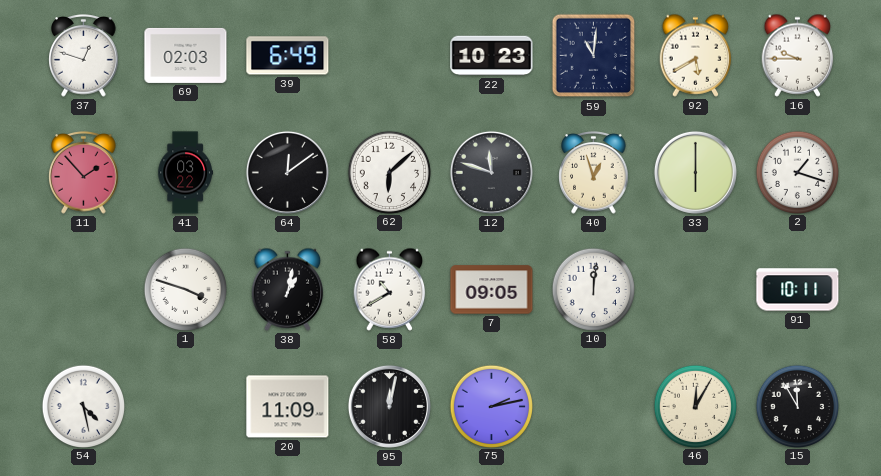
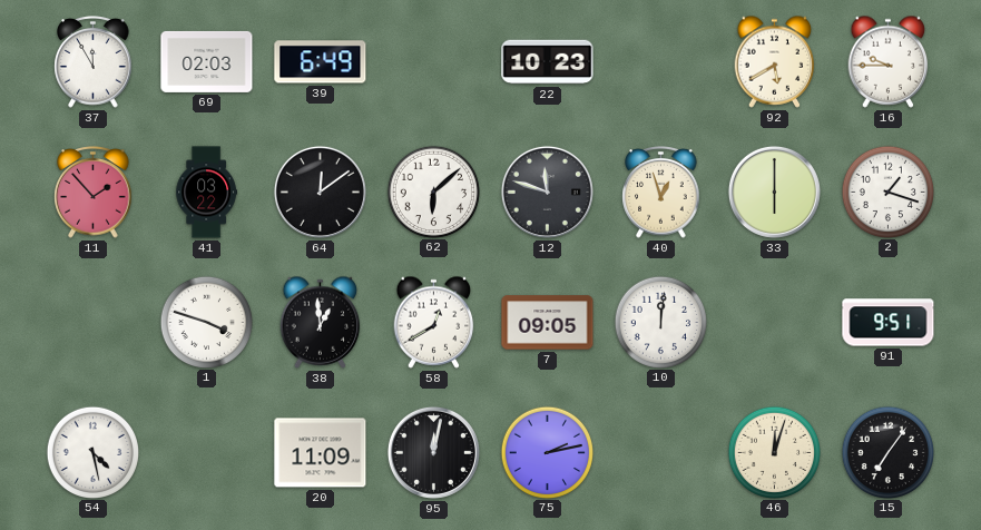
37: 12:48 -> 11:55 (94, 62)
59: 11:01 -> none (594, 56)
38: 1:02 -> 12:59 (321, 322)
58: 10:40 -> 12:40 (434, 322)
91: 10:11 -> 9:51 (889, 323)
46: 12:05 -> 12:03 (774, 452)
15: 11:55 -> 7:06 (887, 452)
